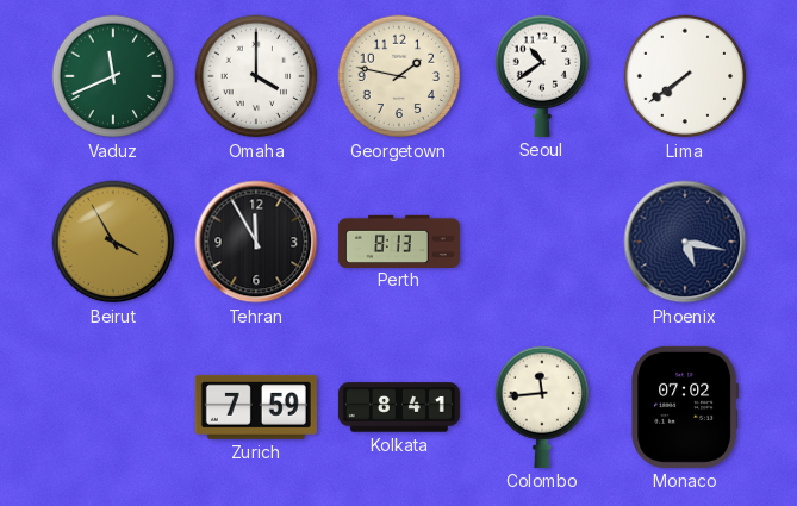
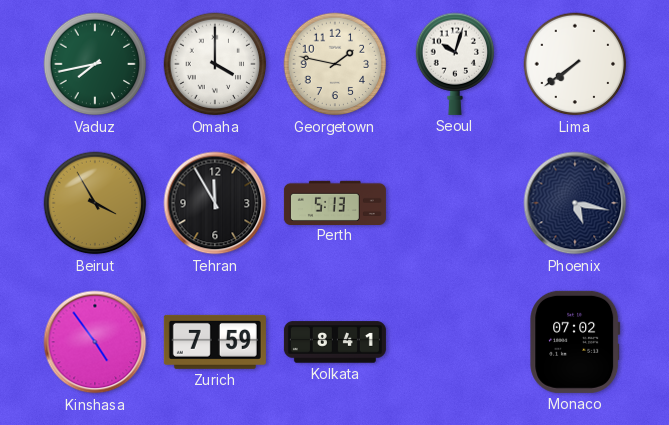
Vaduz: 11:41 -> 7:43 (95, 64)
Seoul: 10:39 -> 10:03 (455, 64)
Perth: 8:13 -> 5:13 (335, 202)
Kinshasa: none -> 4:54 (95, 342)
Colombo: 11:44 -> none (542, 407)
